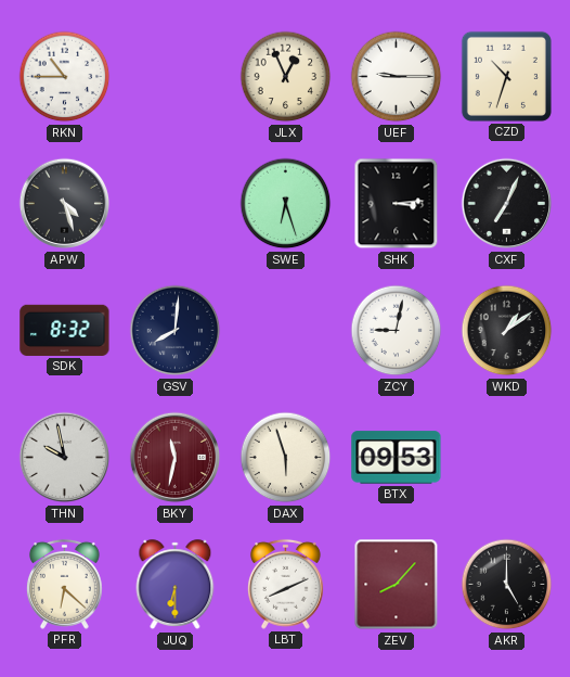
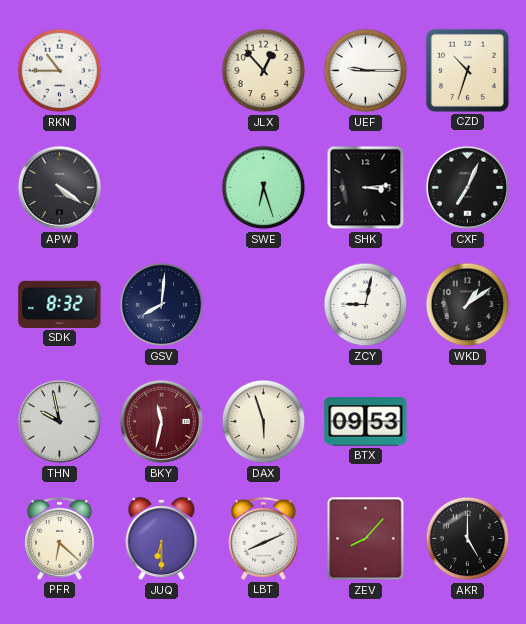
JLX: 12:56 -> 12:53 (264, 71)
APW: 4:27 -> 4:21 (60, 188)
